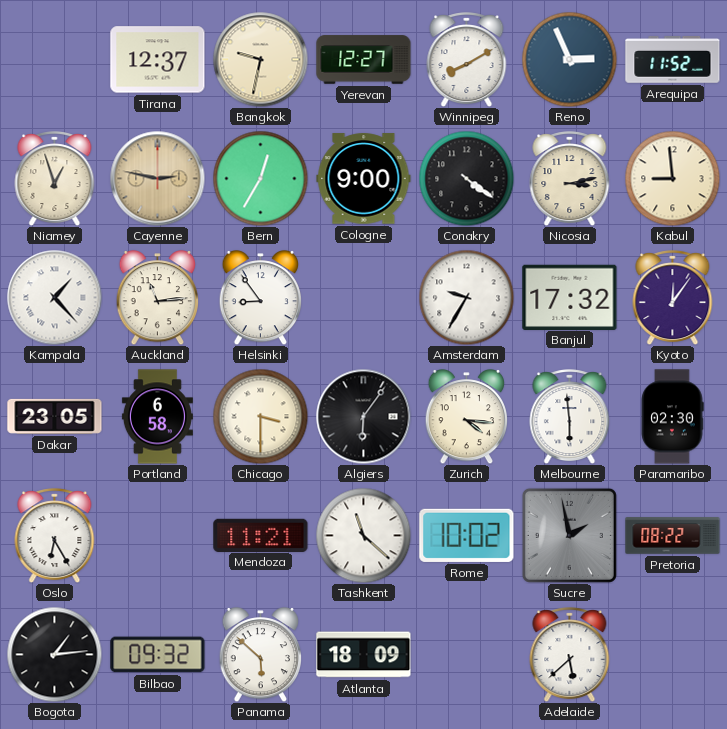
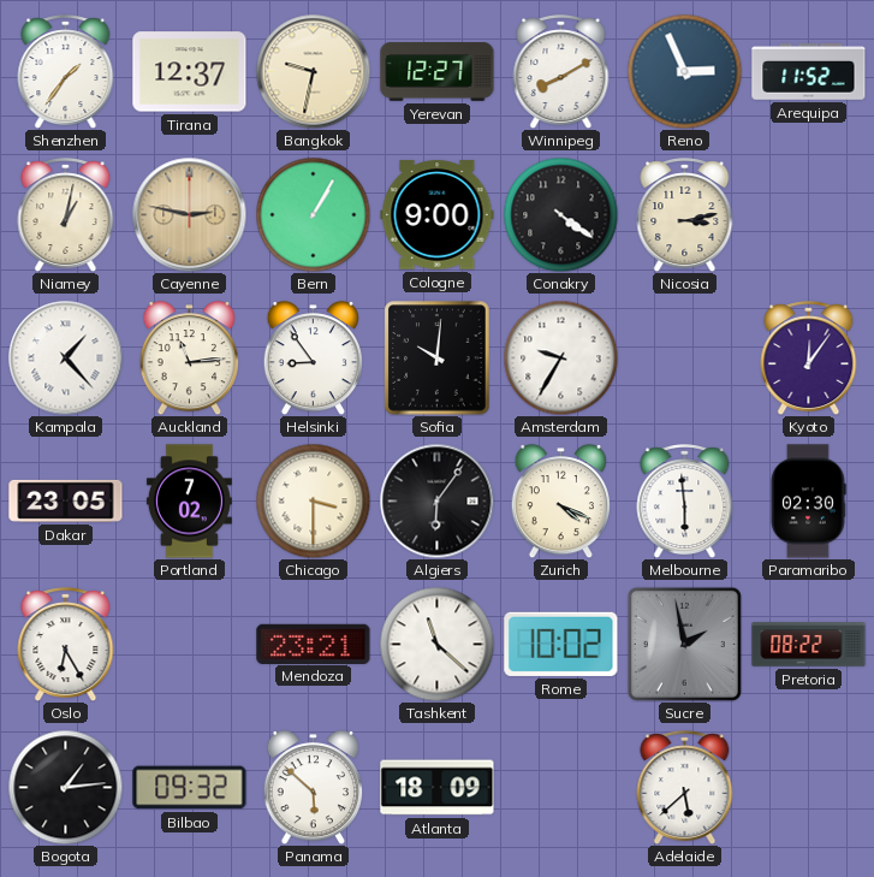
Shenzhen: none -> 1:36 (66, 72)
Niamey: 12:57 -> 1:02 (66, 215)
Bern: 12:35 -> 1:05 (313, 214)
Kabul: 8:59 -> none (672, 178)
Sofia: none -> 10:01 (438, 358)
Banjul: 17:32 -> none (570, 297)
Portland: 6:58 -> 7:02 (189, 502)
Zurich: 4:16 -> 4:19 (560, 502)
Mendoza: 11:21 -> 23:21 (314, 644)
